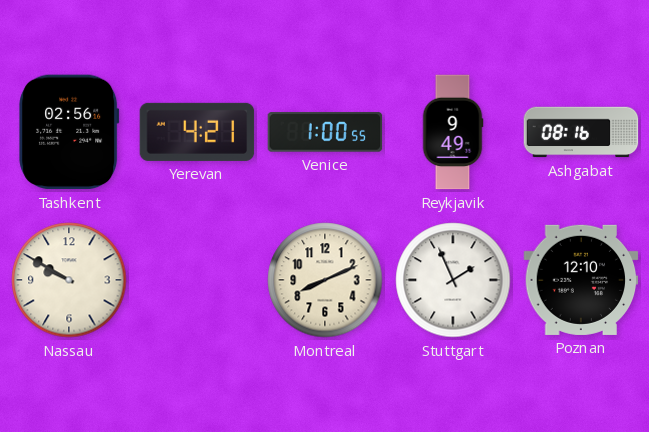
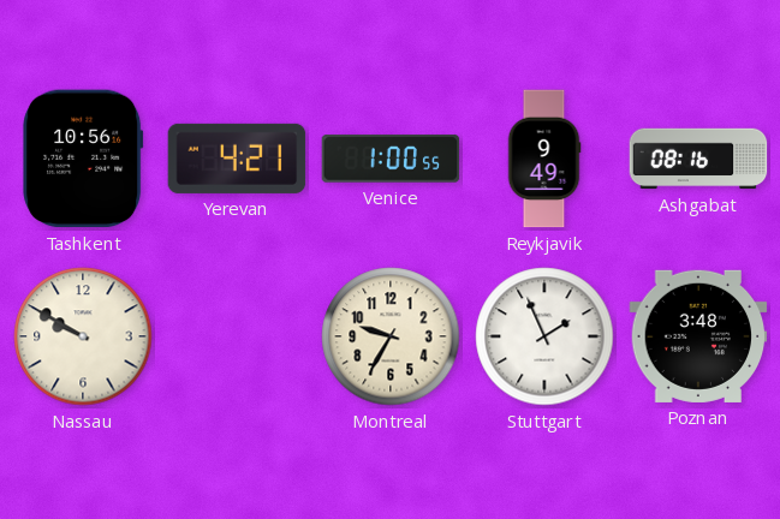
Tashkent: 02:56 -> 10:56 (83, 159)
Montreal: 8:11 -> 9:35 (391, 336)
Poznan: 12:10 -> 3:48 (698, 336)
